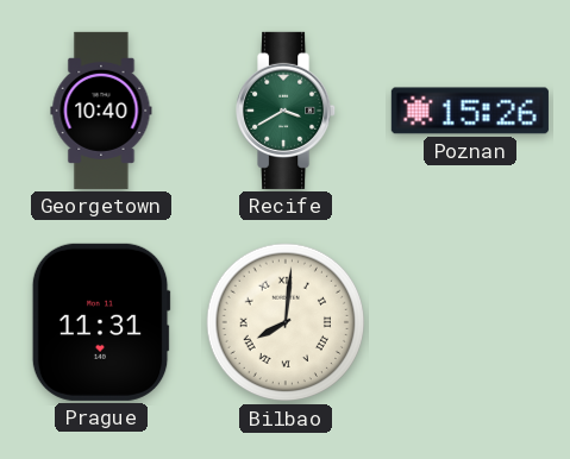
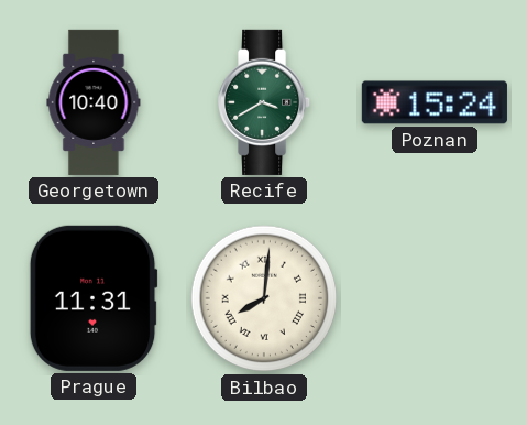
Poznan: 15:26 -> 15:24 (435, 102)
